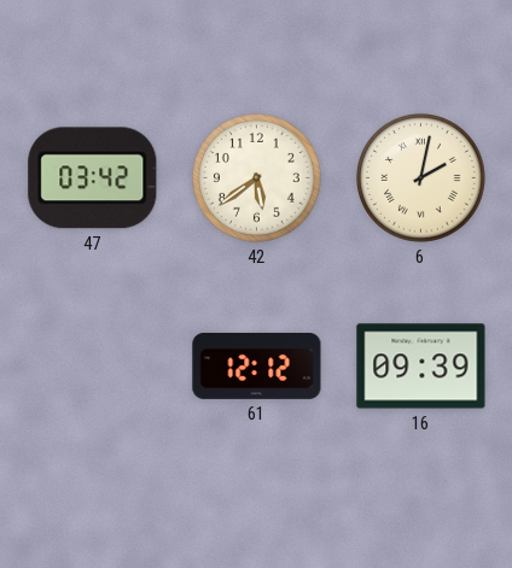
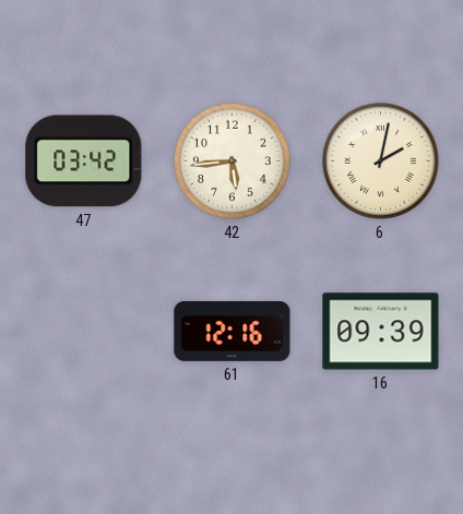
42: 5:39 -> 5:44 (233, 162)
61: 12:12 -> 12:16 (233, 331)
